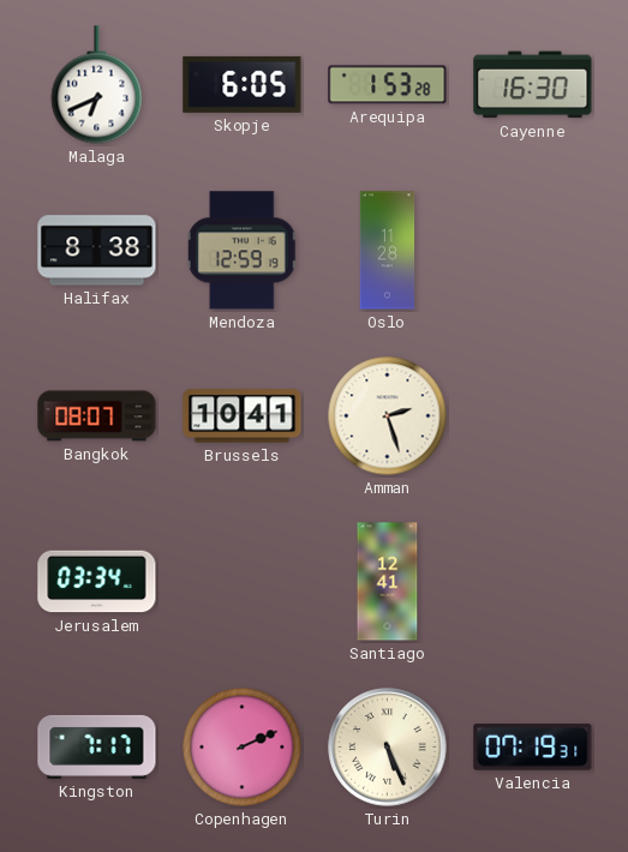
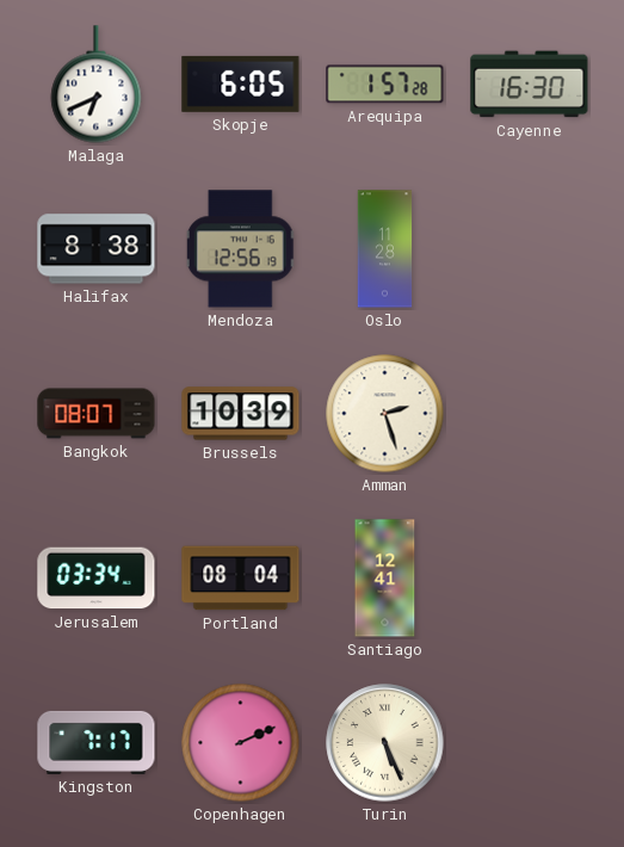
Arequipa: 1:53 -> 1:57 (385, 85)
Mendoza: 12:59 -> 12:56 (241, 249)
Brussels: 10:41 -> 10:39 (241, 414)
Portland: none -> 08:04 (241, 579)
Valencia: 07:19 -> none (533, 748)
